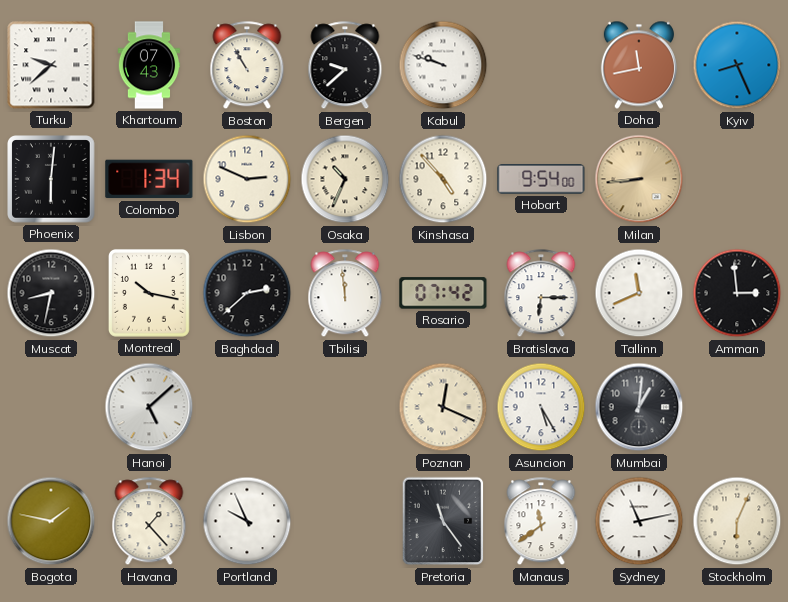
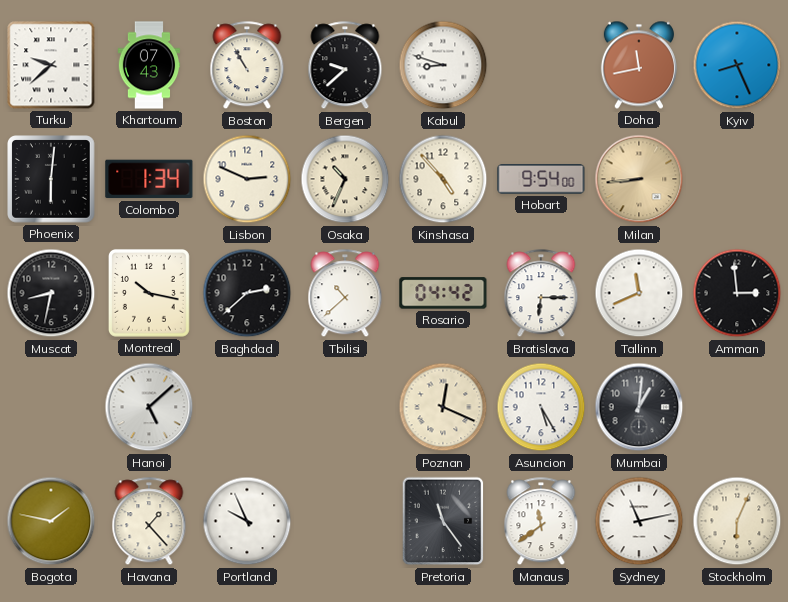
Kabul: 9:48 -> 8:48 (443, 65)
Tbilisi: 11:59 -> 10:38 (345, 294)
Rosario: 07:42 -> 04:42 (443, 293)
